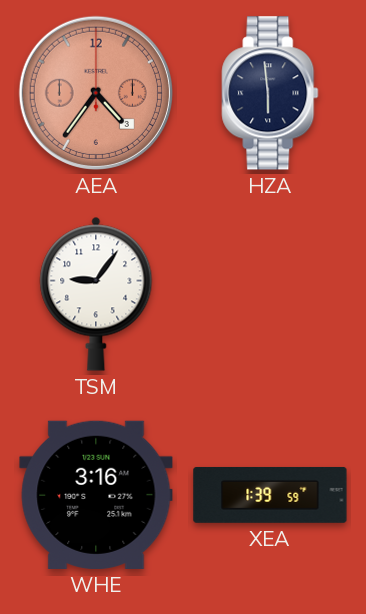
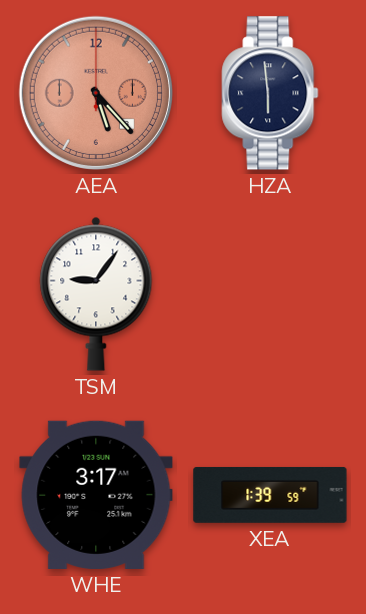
AEA: 4:36 -> 5:23 (96, 93)
WHE: 3:16 -> 3:17 (96, 495)
